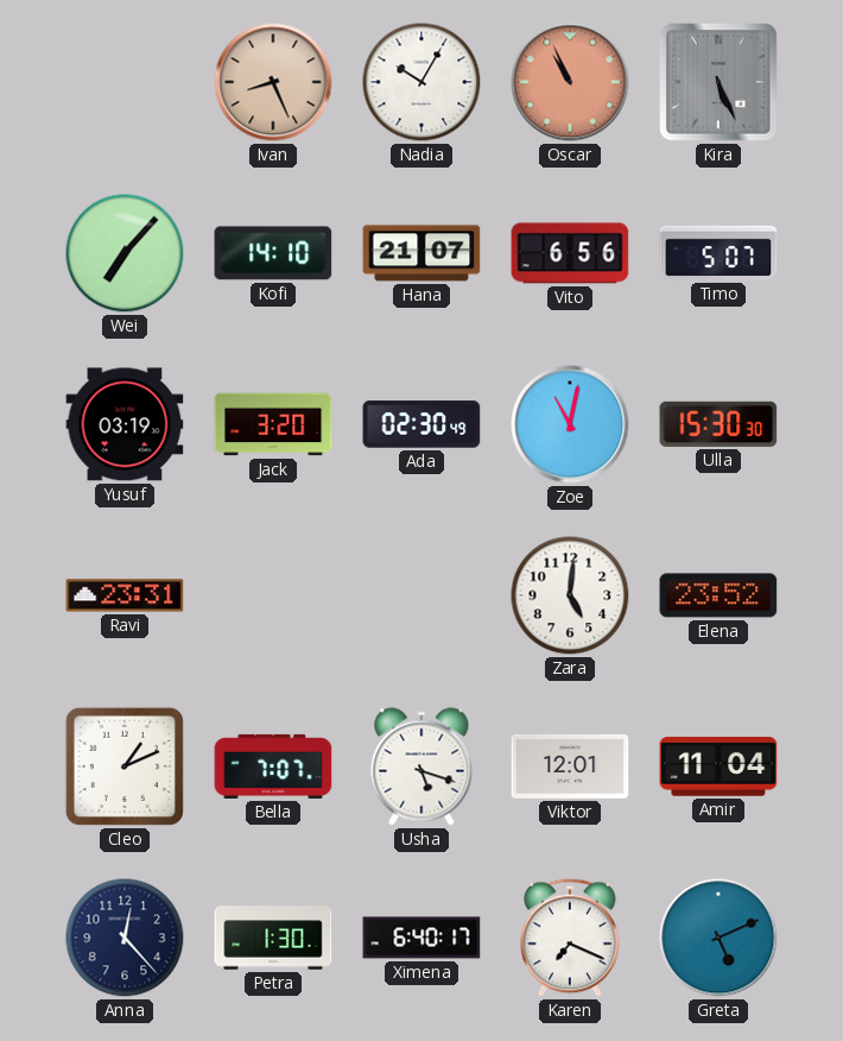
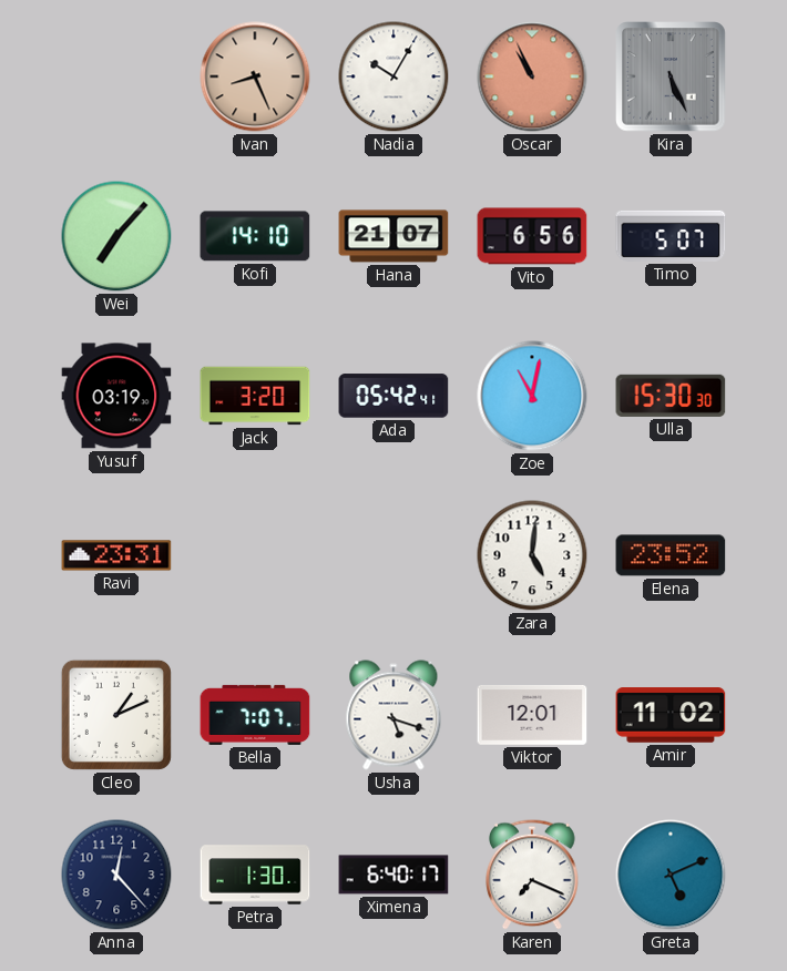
Ada: 02:30 -> 05:42 (393, 396)
Amir: 11:04 -> 11:02 (671, 715)
